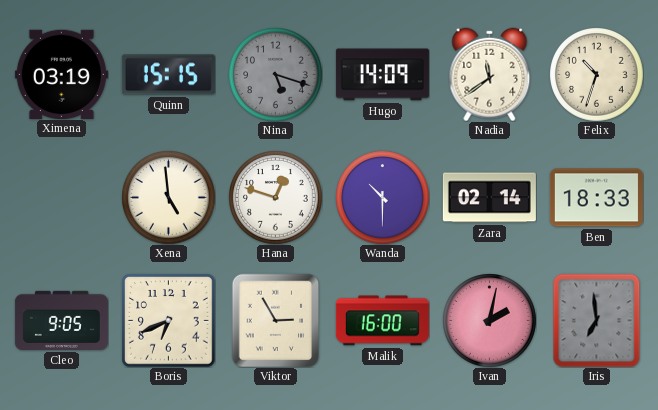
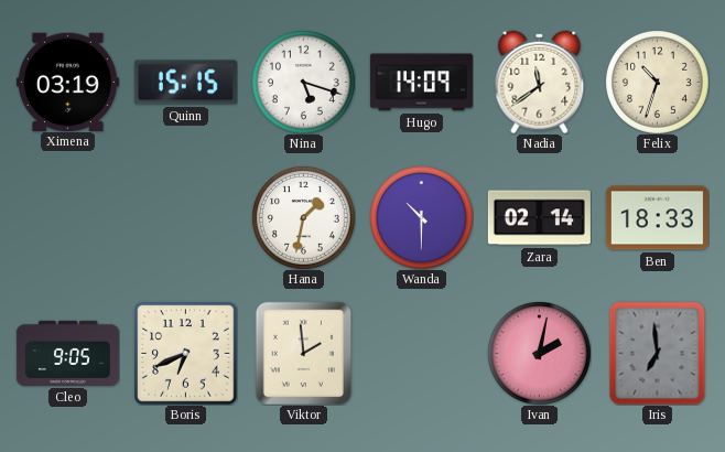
Nina dial: grey -> white (304, 83)
Xena: 4:59 -> none (169, 198)
Hana: 12:48 -> 1:32 (304, 218)
Viktor: 2:55 -> 1:59 (304, 353)
Malik: 16:00 -> none (382, 321)
